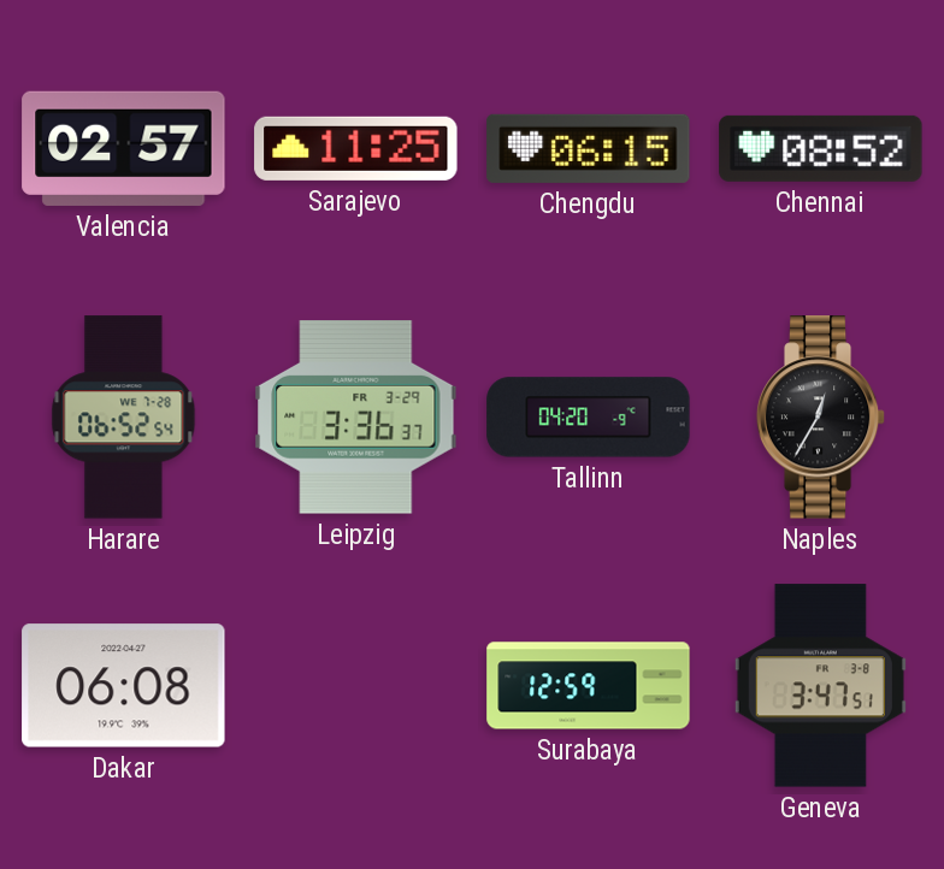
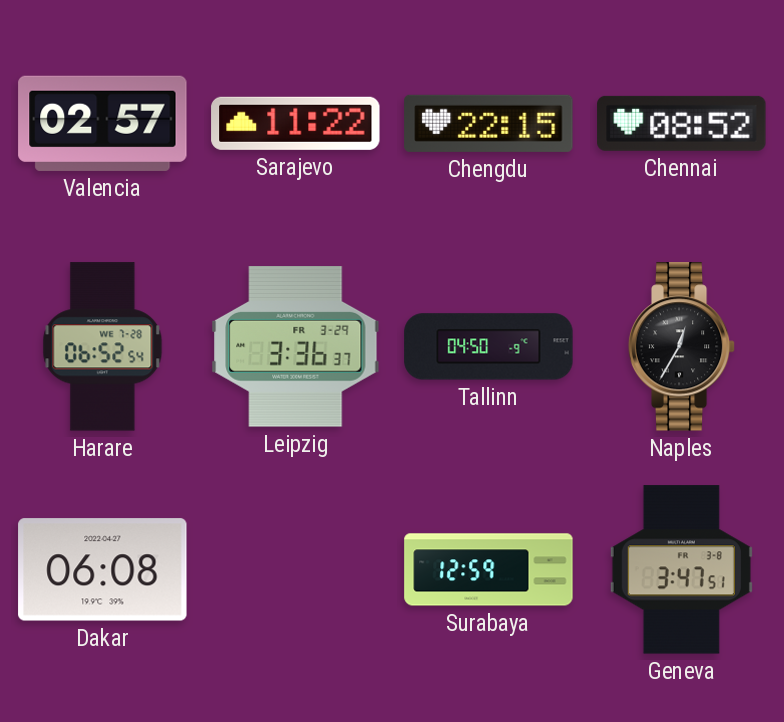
Sarajevo: 11:25 -> 11:22 (296, 123)
Chengdu: 06:15 -> 22:15 (489, 123)
Tallinn: 04:20 -> 04:50 (489, 347)
